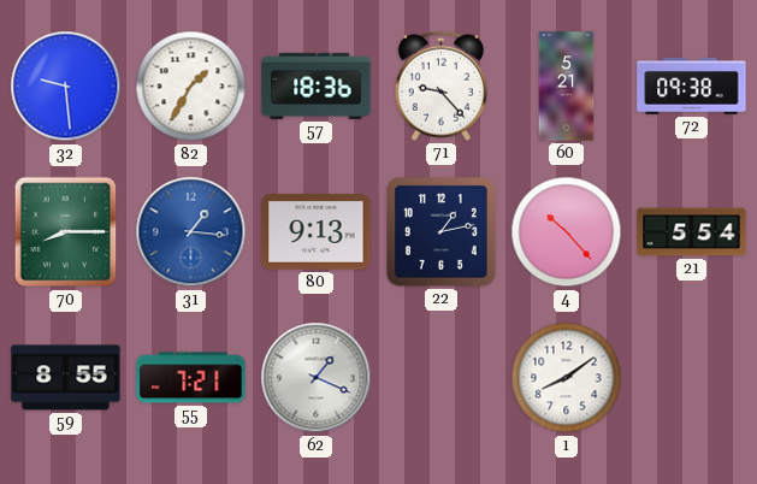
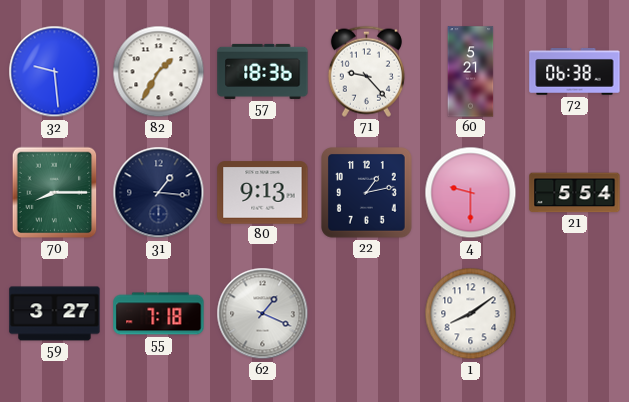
72: 09:38 -> 06:38 (575, 72)
31 dial: blue -> navy (159, 193)
4: 10:23 -> 9:30 (471, 193)
59: 8:55 -> 3:27 (55, 314)
55: 7:21 -> 7:18 (159, 314)
